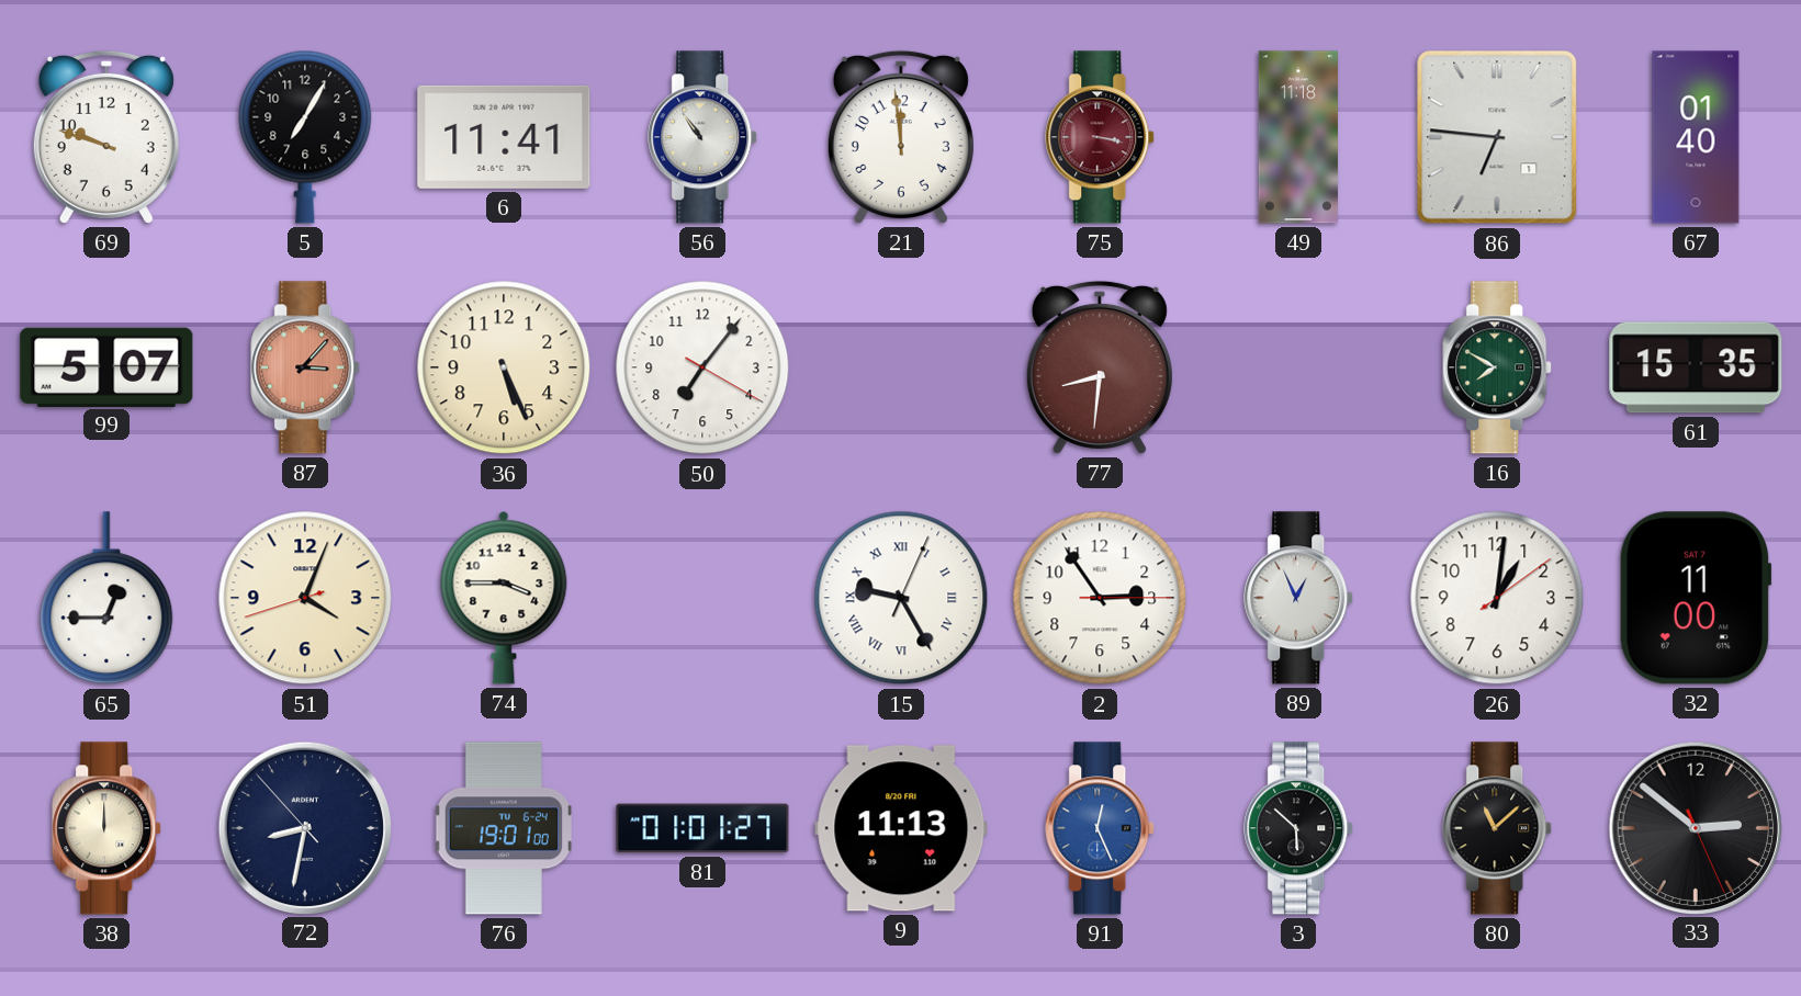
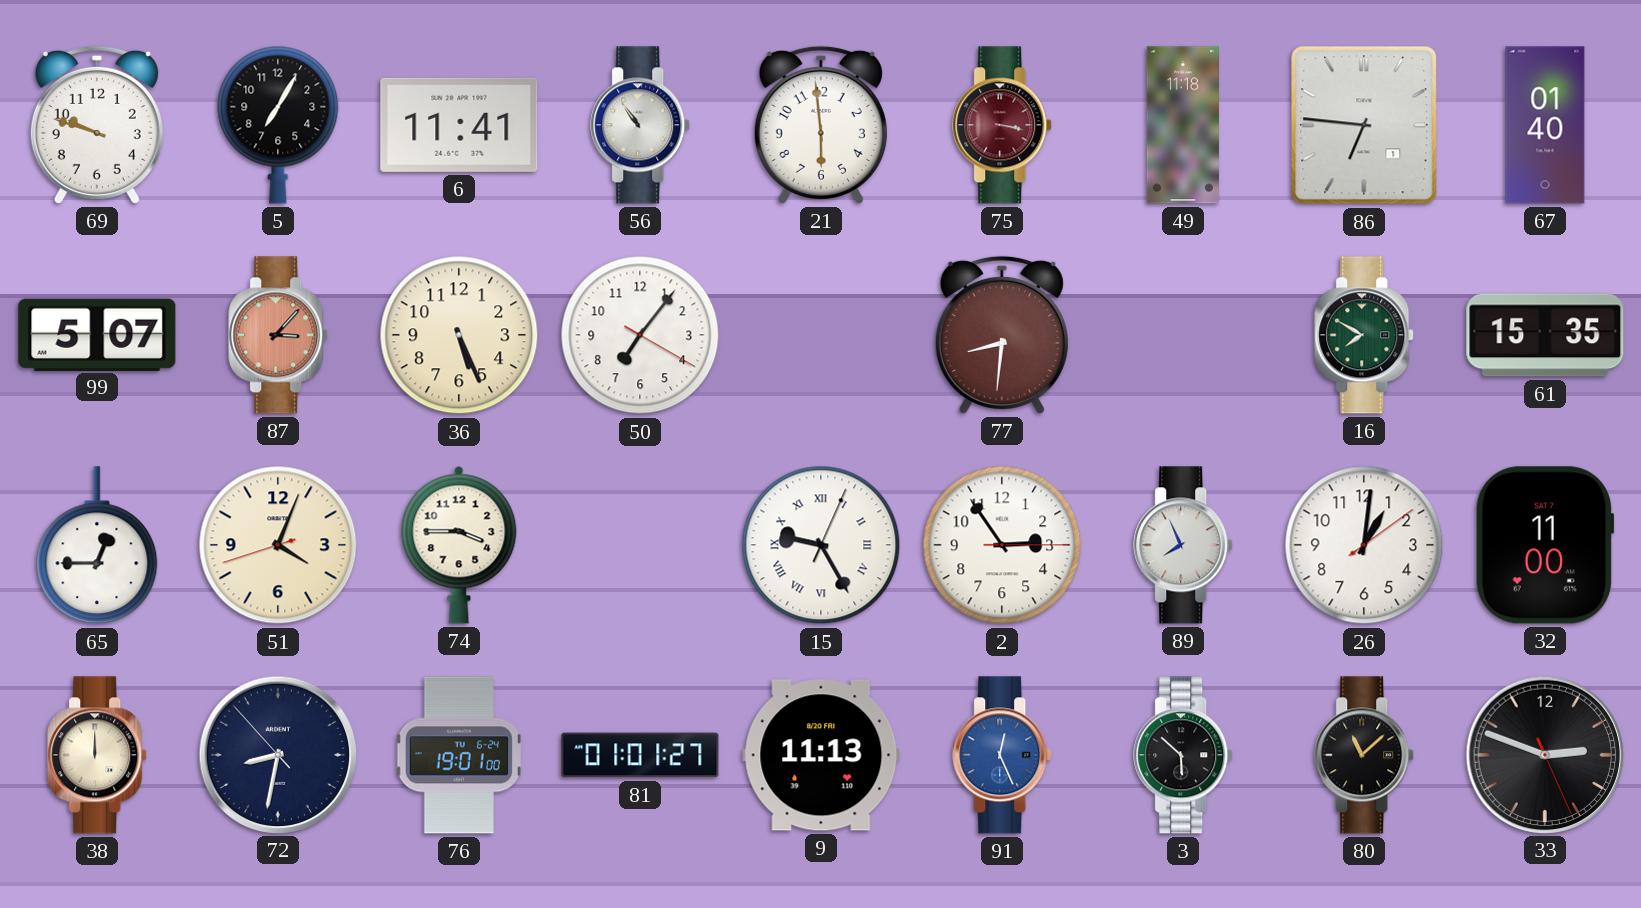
21: 11:59 -> 5:59 (821, 125)
89: 12:56 -> 7:56 (1184, 545)
33: 2:51 -> 2:48 (1544, 754)
